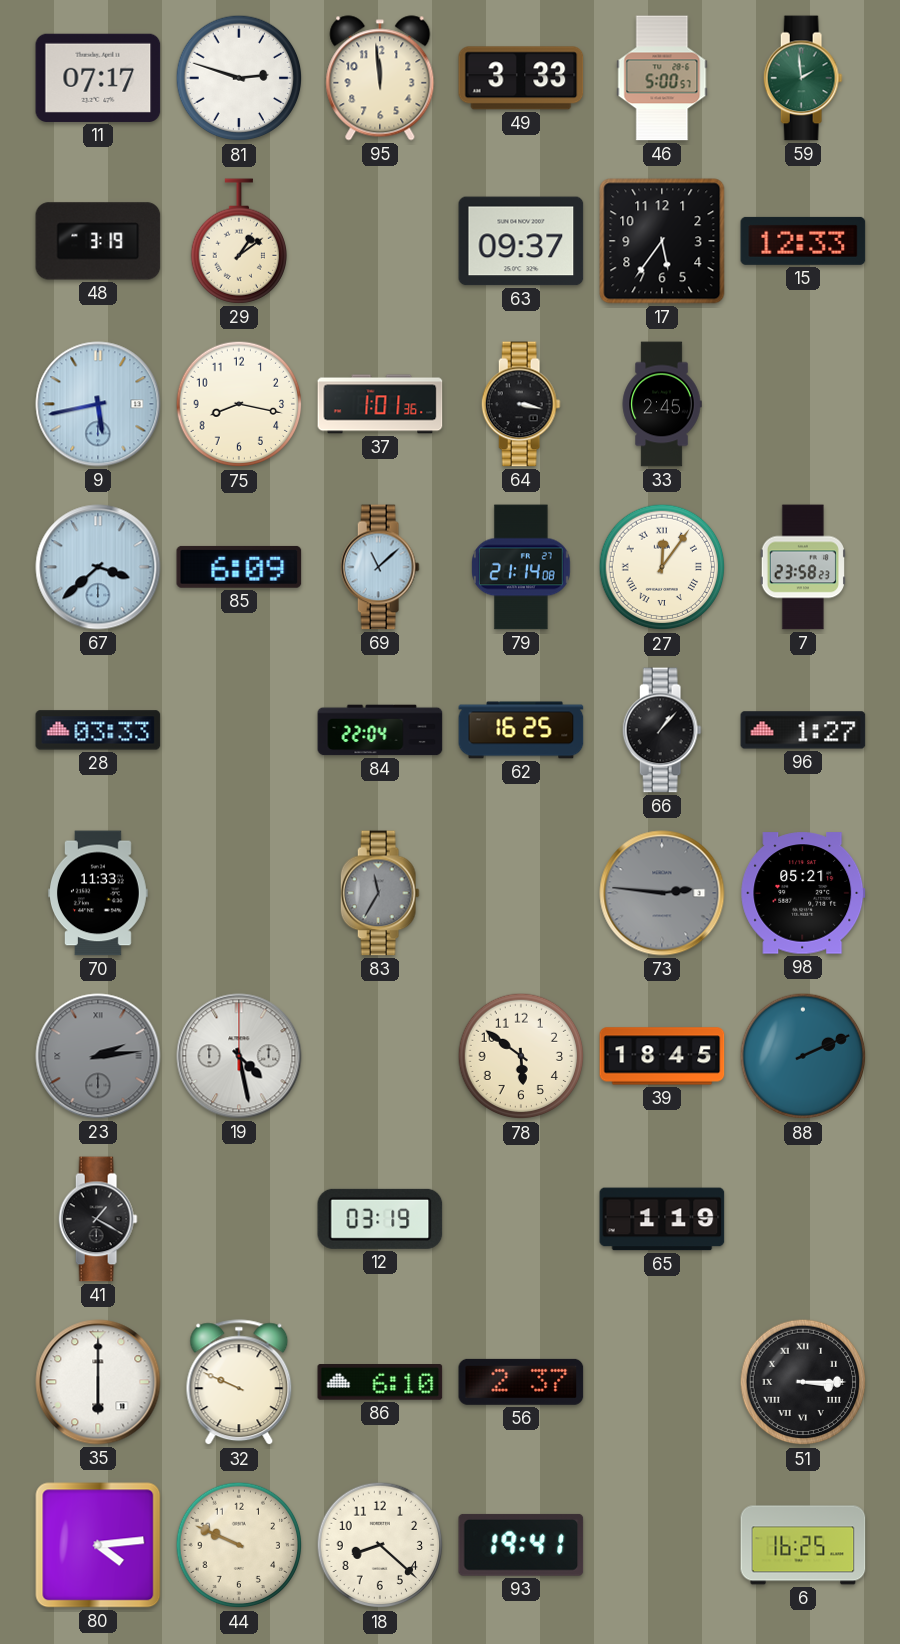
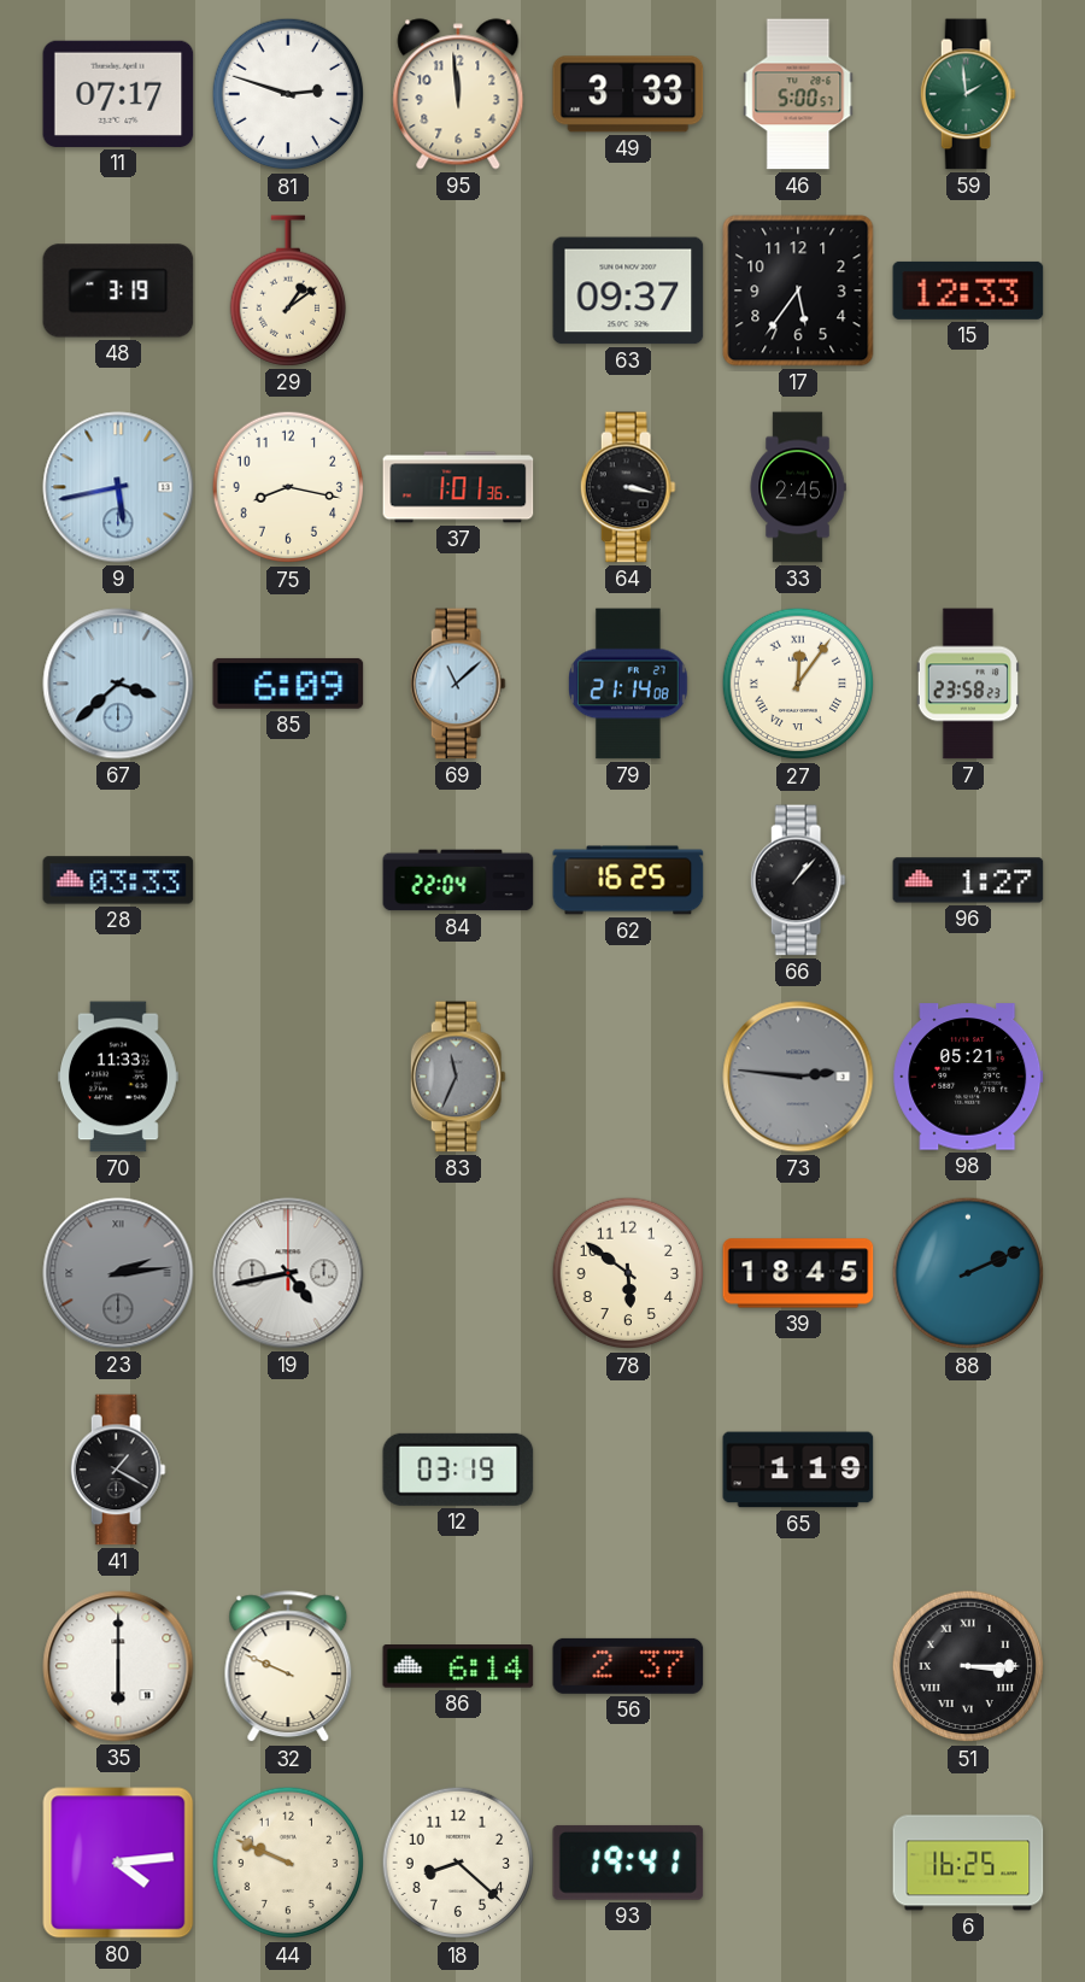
83: 11:35 -> 11:34 (458, 1077)
19: 4:28 -> 4:43 (288, 1273)
86: 6:10 -> 6:14 (458, 1667)
